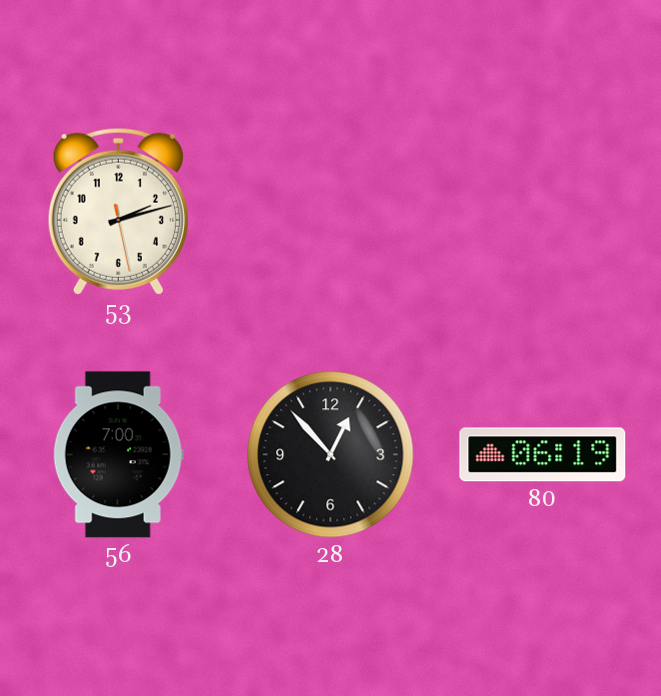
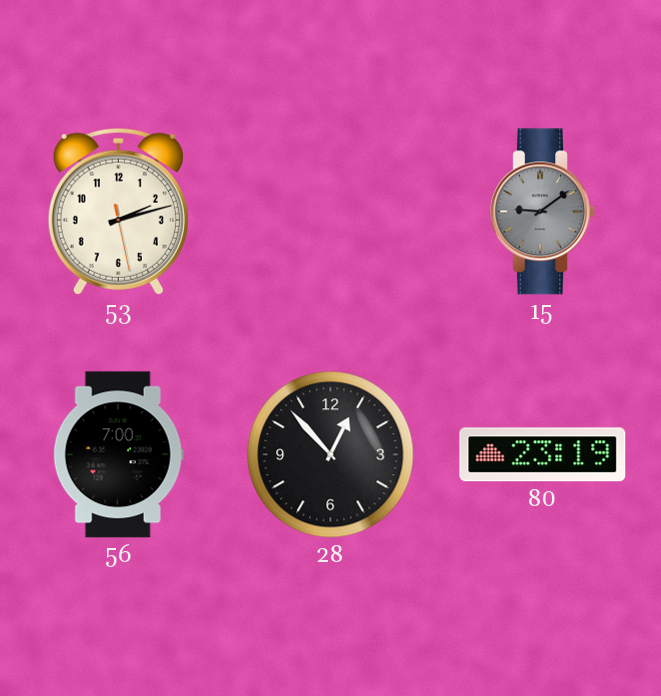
15: none -> 9:09 (543, 212)
80: 06:19 -> 23:19 (543, 455)
